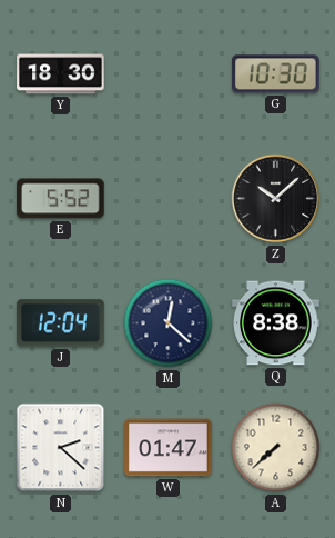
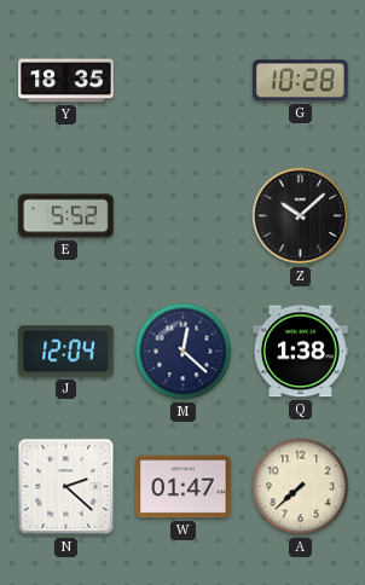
Y: 18:30 -> 18:35 (66, 81)
G: 10:30 -> 10:28 (301, 81)
Q: 8:38 -> 1:38 (301, 352)
